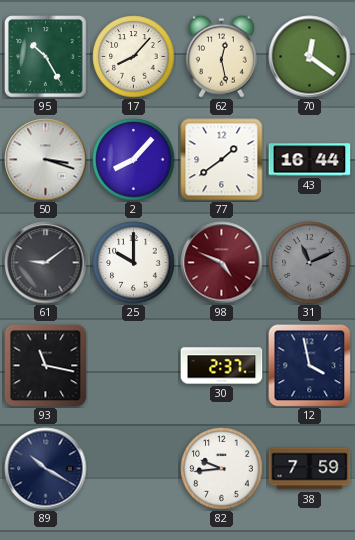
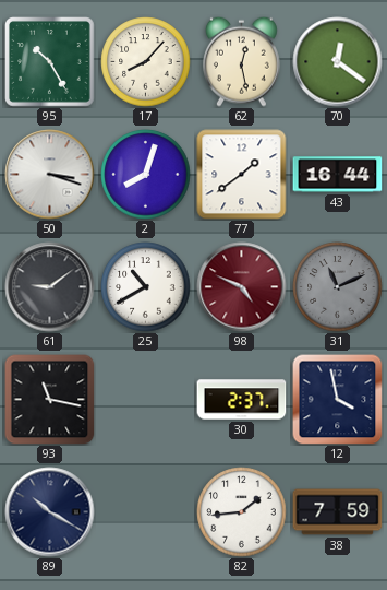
2: 8:07 -> 8:03 (146, 175)
25: 10:00 -> 10:40 (146, 287)
82: 9:44 -> 1:44 (242, 512)
